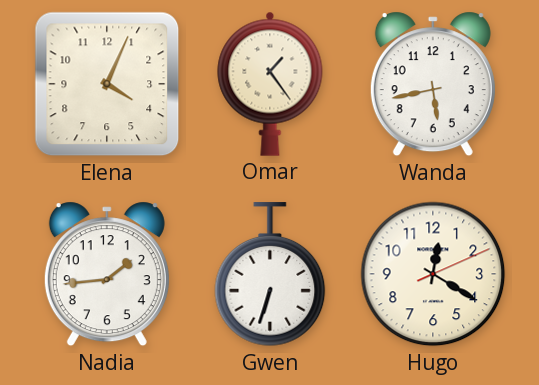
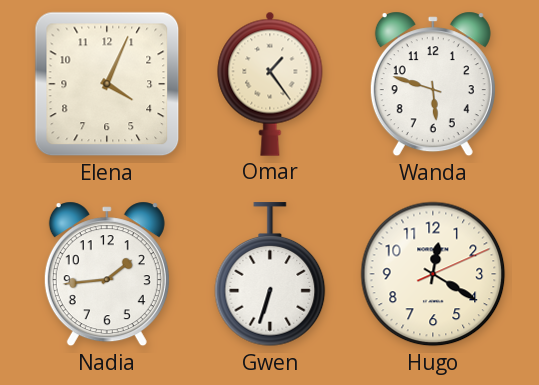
Wanda: 5:43 -> 5:48 (433, 84)
